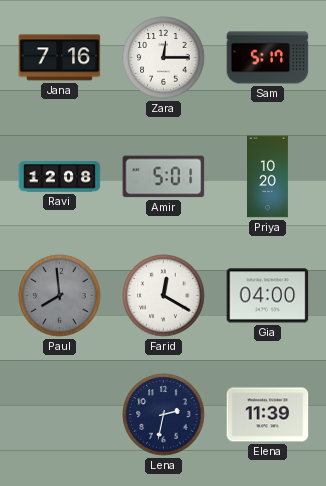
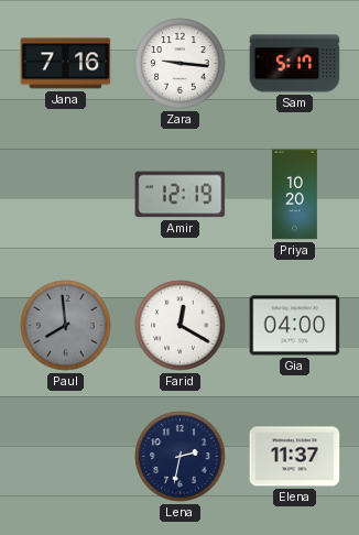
Zara: 12:15 -> 9:16 (181, 64)
Ravi: 12:08 -> none (60, 177)
Amir: 5:01 -> 12:19 (181, 195)
Elena: 11:39 -> 11:37 (295, 457)
